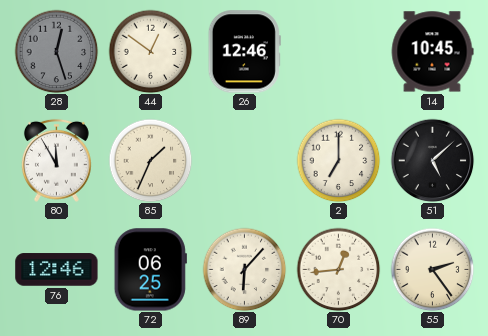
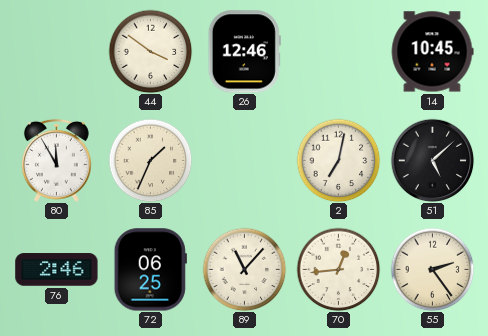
28: 12:27 -> none (56, 51)
44: 12:51 -> 3:51 (150, 51)
2: 7:00 -> 7:02 (338, 160)
76: 12:46 -> 2:46 (57, 270)
89: 6:07 -> 11:07 (244, 269)
